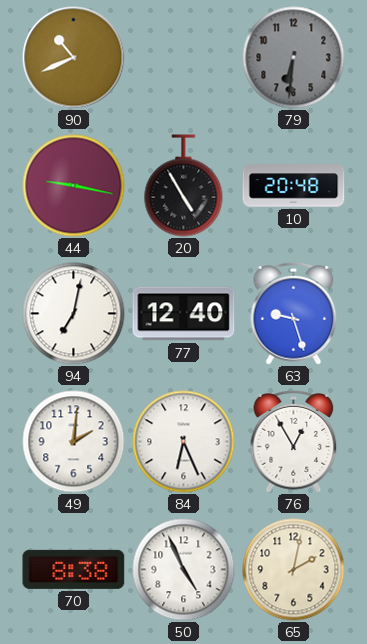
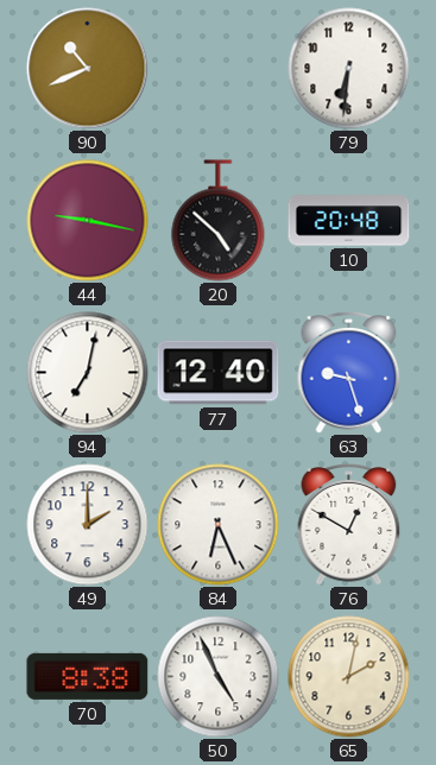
79 dial: grey -> white (349, 69)
20: 4:55 -> 4:52 (219, 221)
49: 2:01 -> 2:00 (88, 525)
76: 12:55 -> 12:50 (349, 525)
